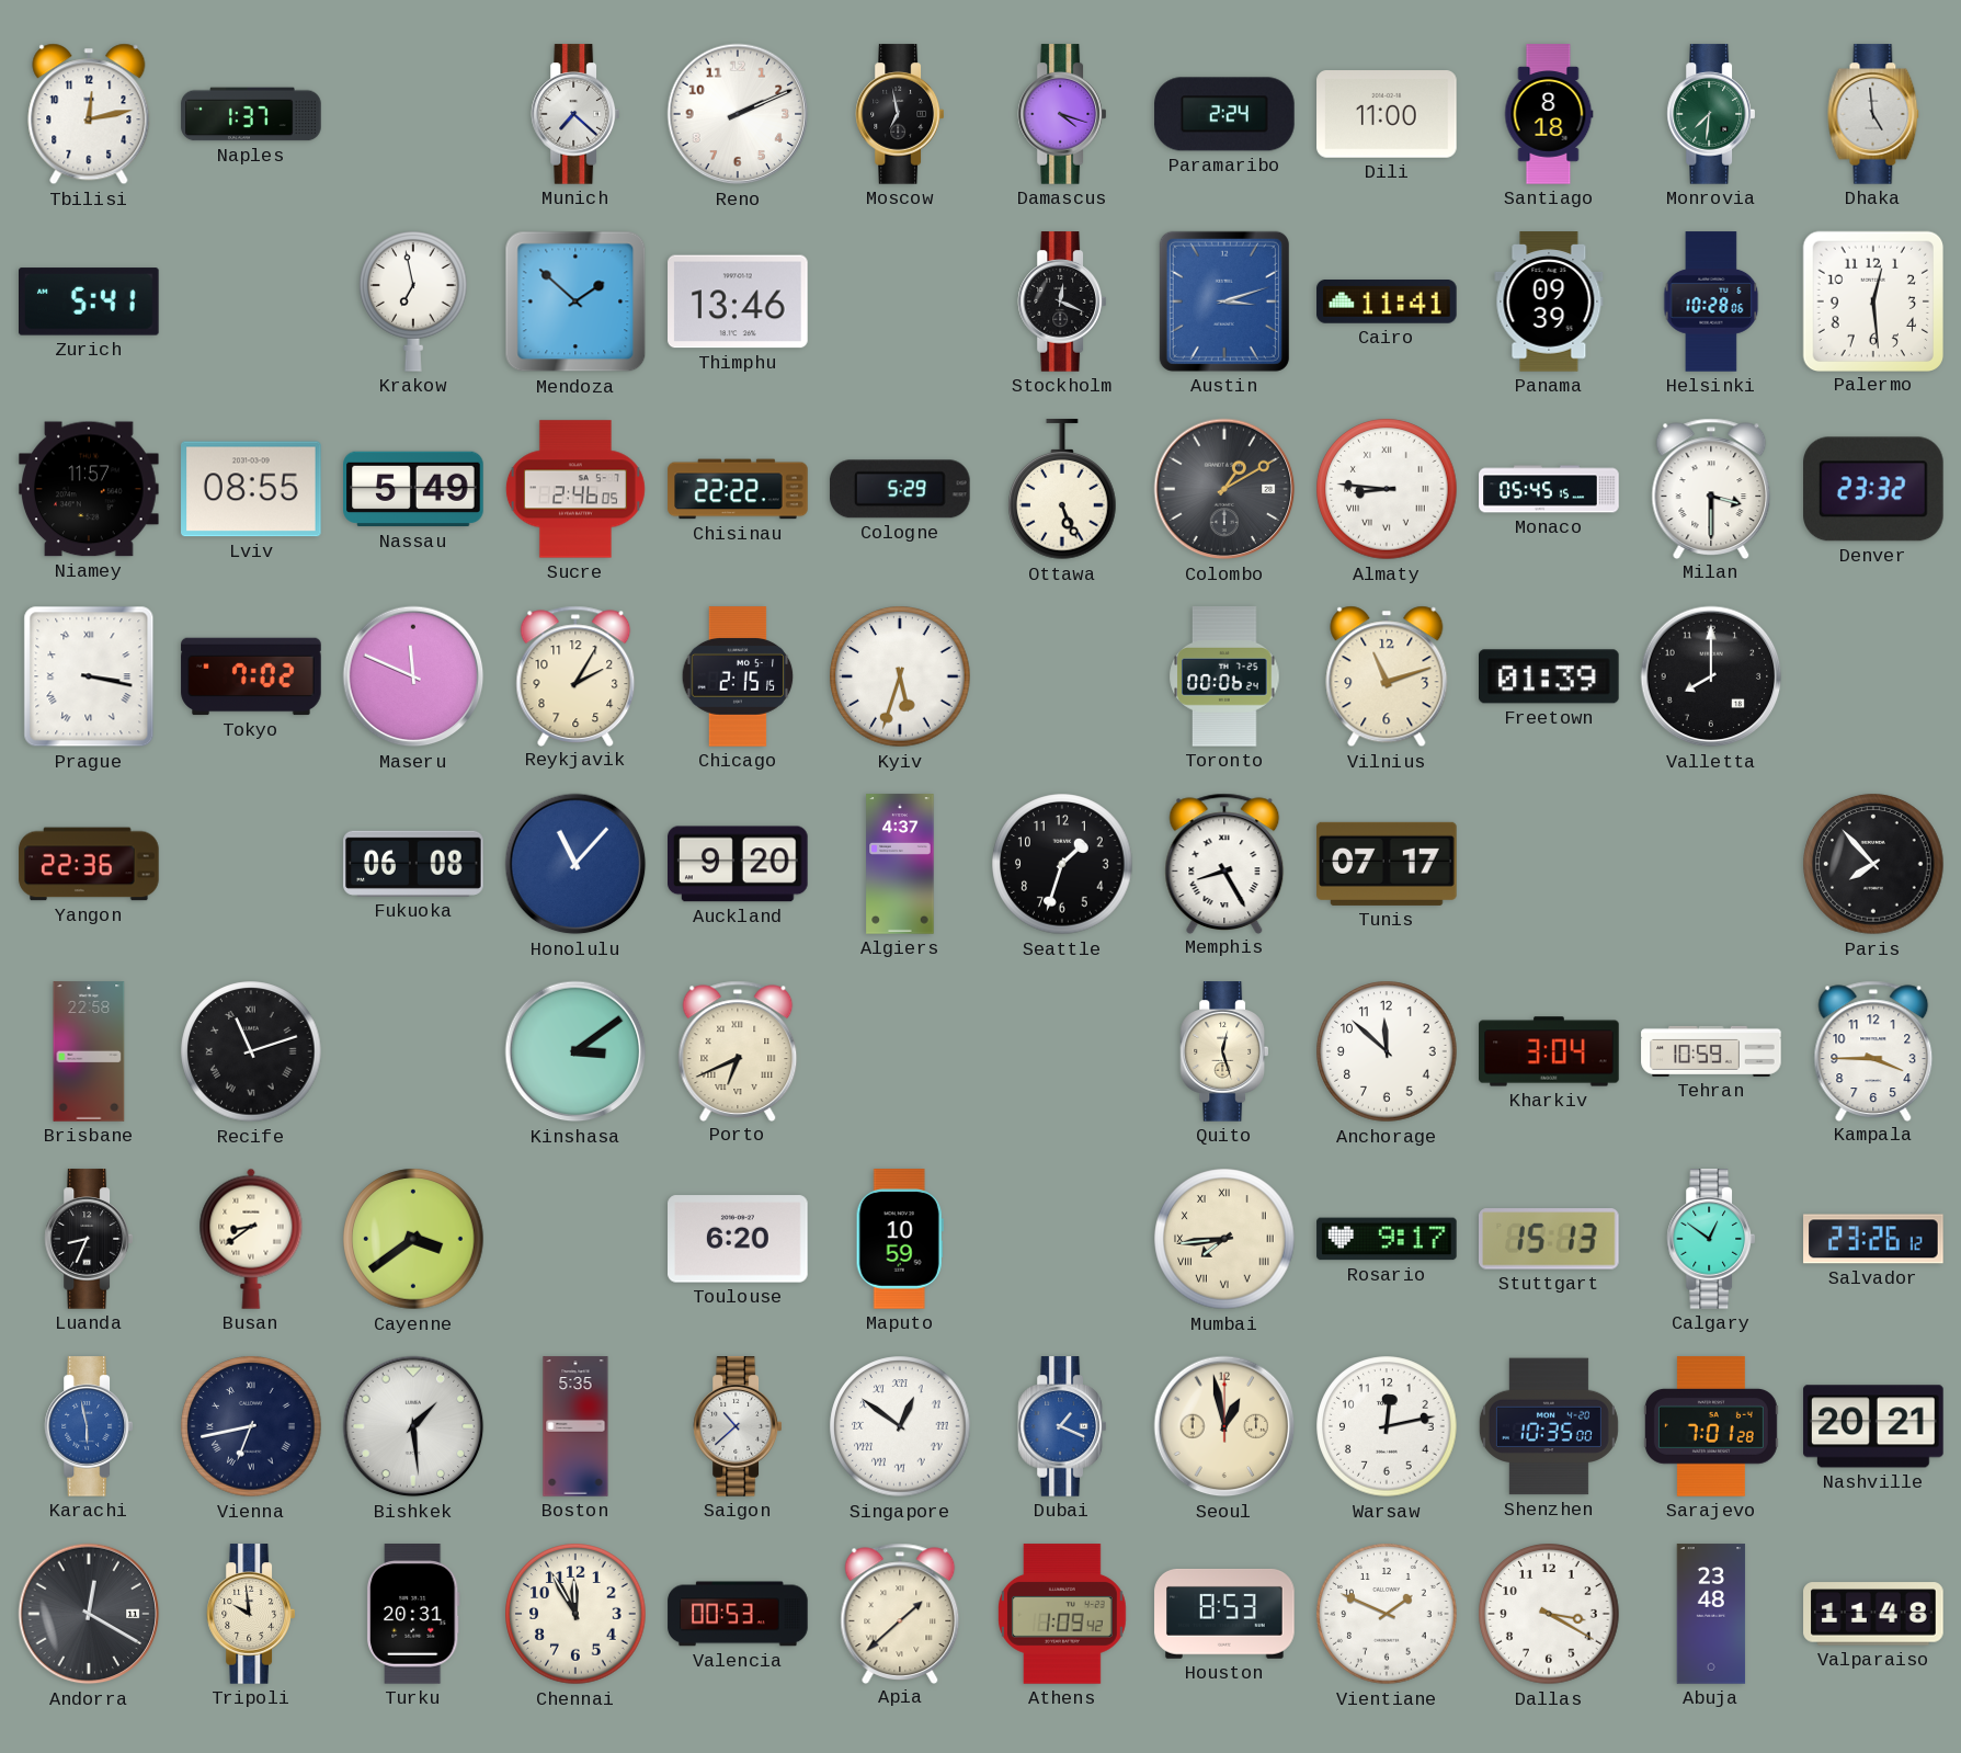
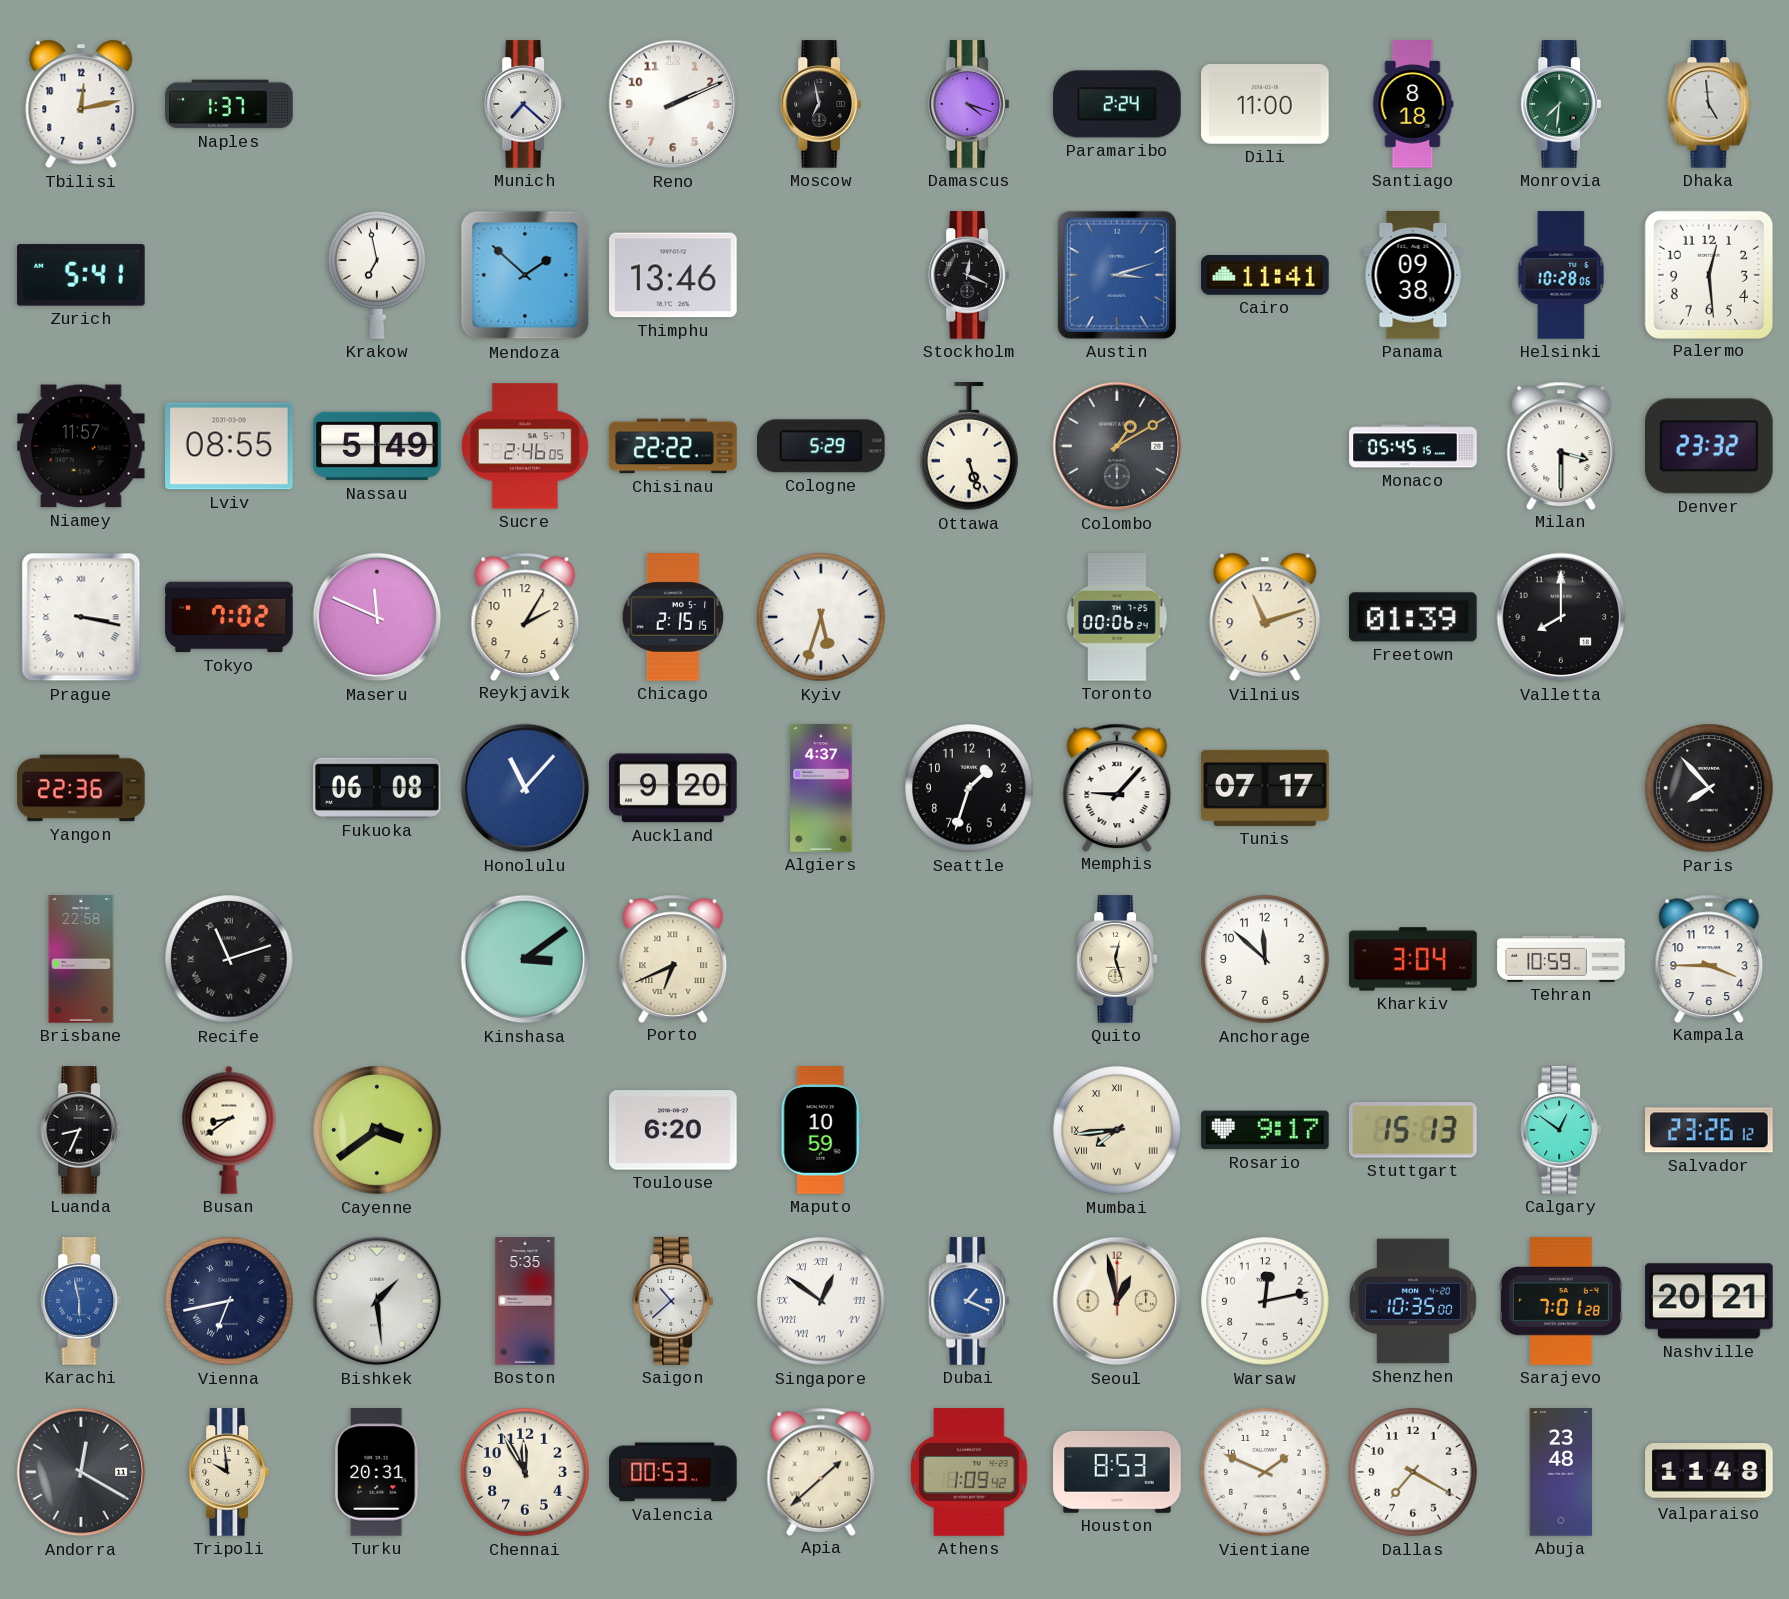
Panama: 09:39 -> 09:38 (1413, 275)
Ottawa: 5:26 -> 5:27 (969, 447)
Almaty: 8:46 -> none (1387, 489)
Memphis: 8:25 -> 9:07 (1117, 787)
Dallas: 3:20 -> 7:20 (1413, 1472)
